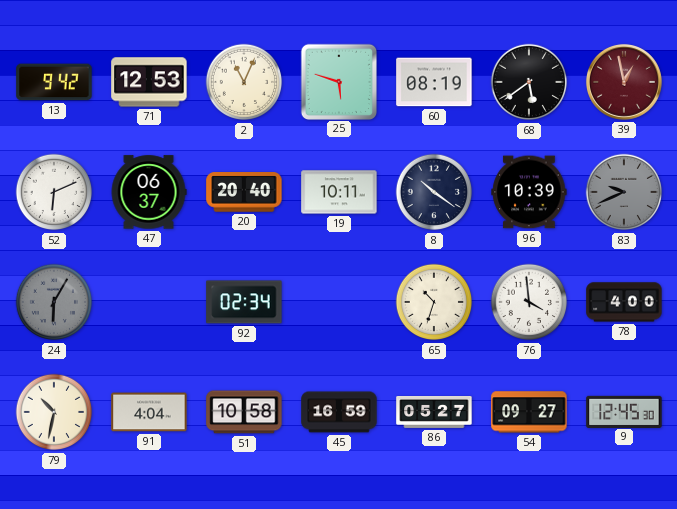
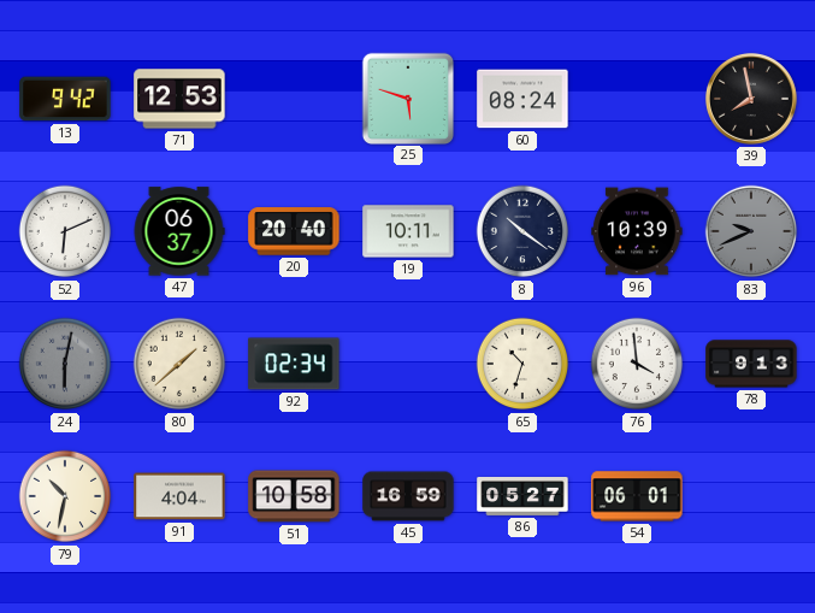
2: 11:04 -> none (244, 82)
60: 08:19 -> 08:24 (522, 99)
68: 5:39 -> none (529, 82)
39: 12:58 -> 7:58 (751, 99)
39 dial: burgundy -> black (751, 99)
24: 6:05 -> 6:02 (65, 364)
80: none -> 1:38 (179, 364)
78: 4:00 -> 9:13 (751, 364)
54: 09:27 -> 06:01 (637, 496)
9: 12:45 -> none (624, 411)
